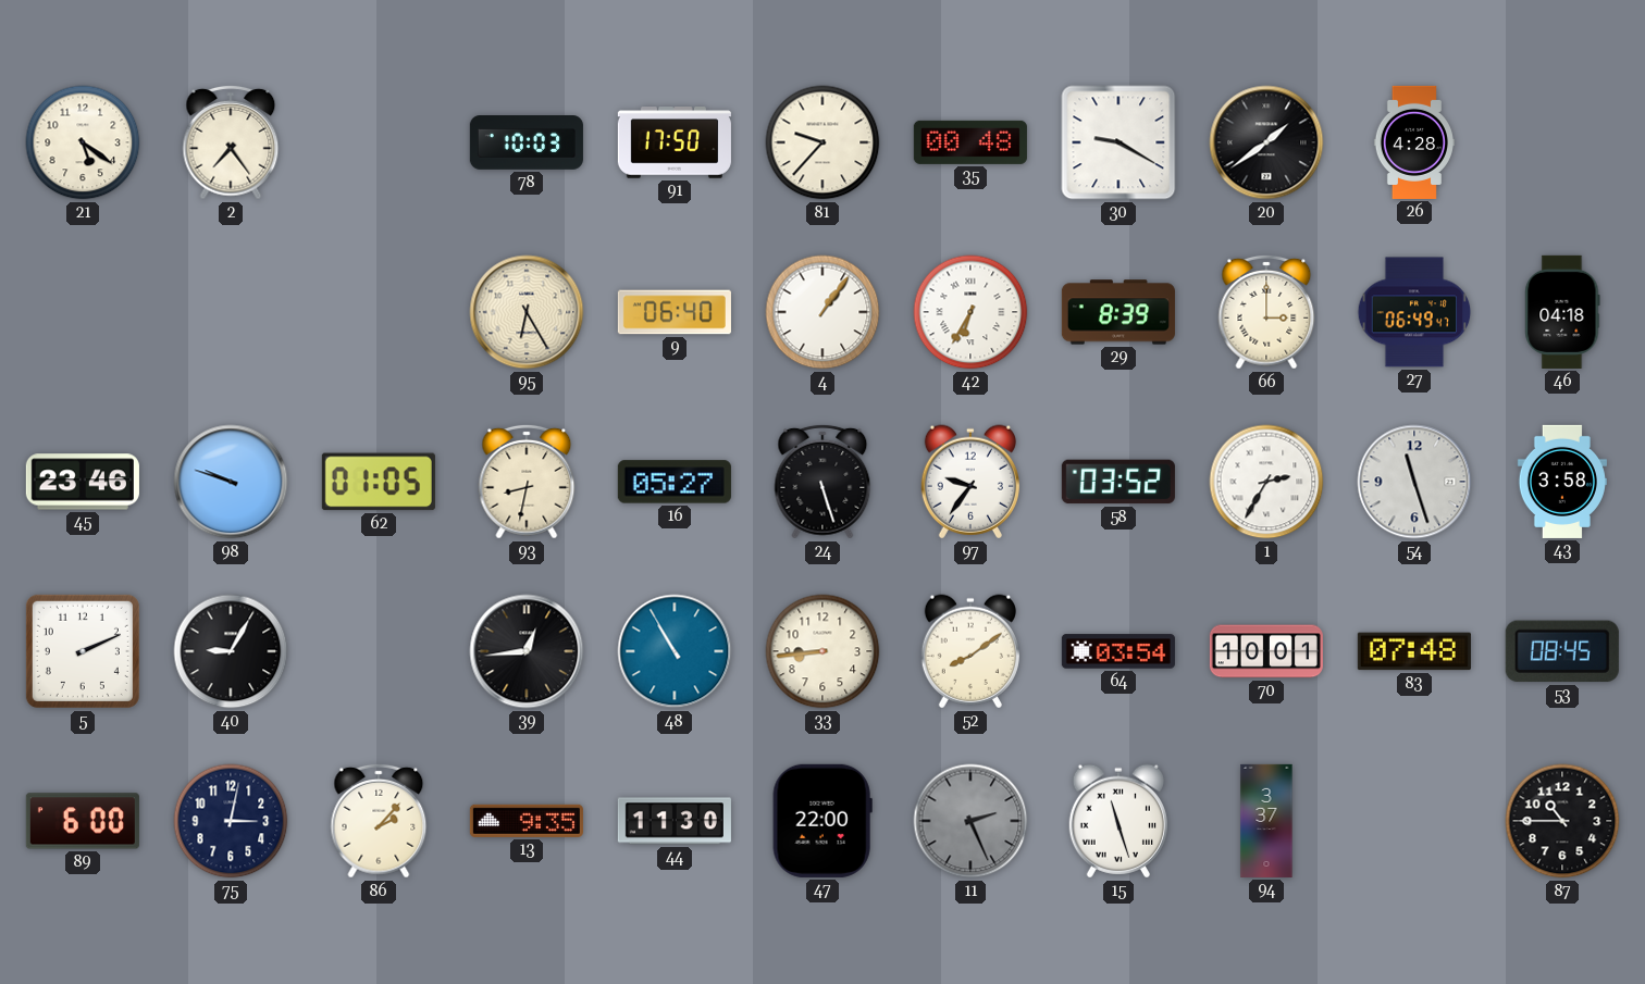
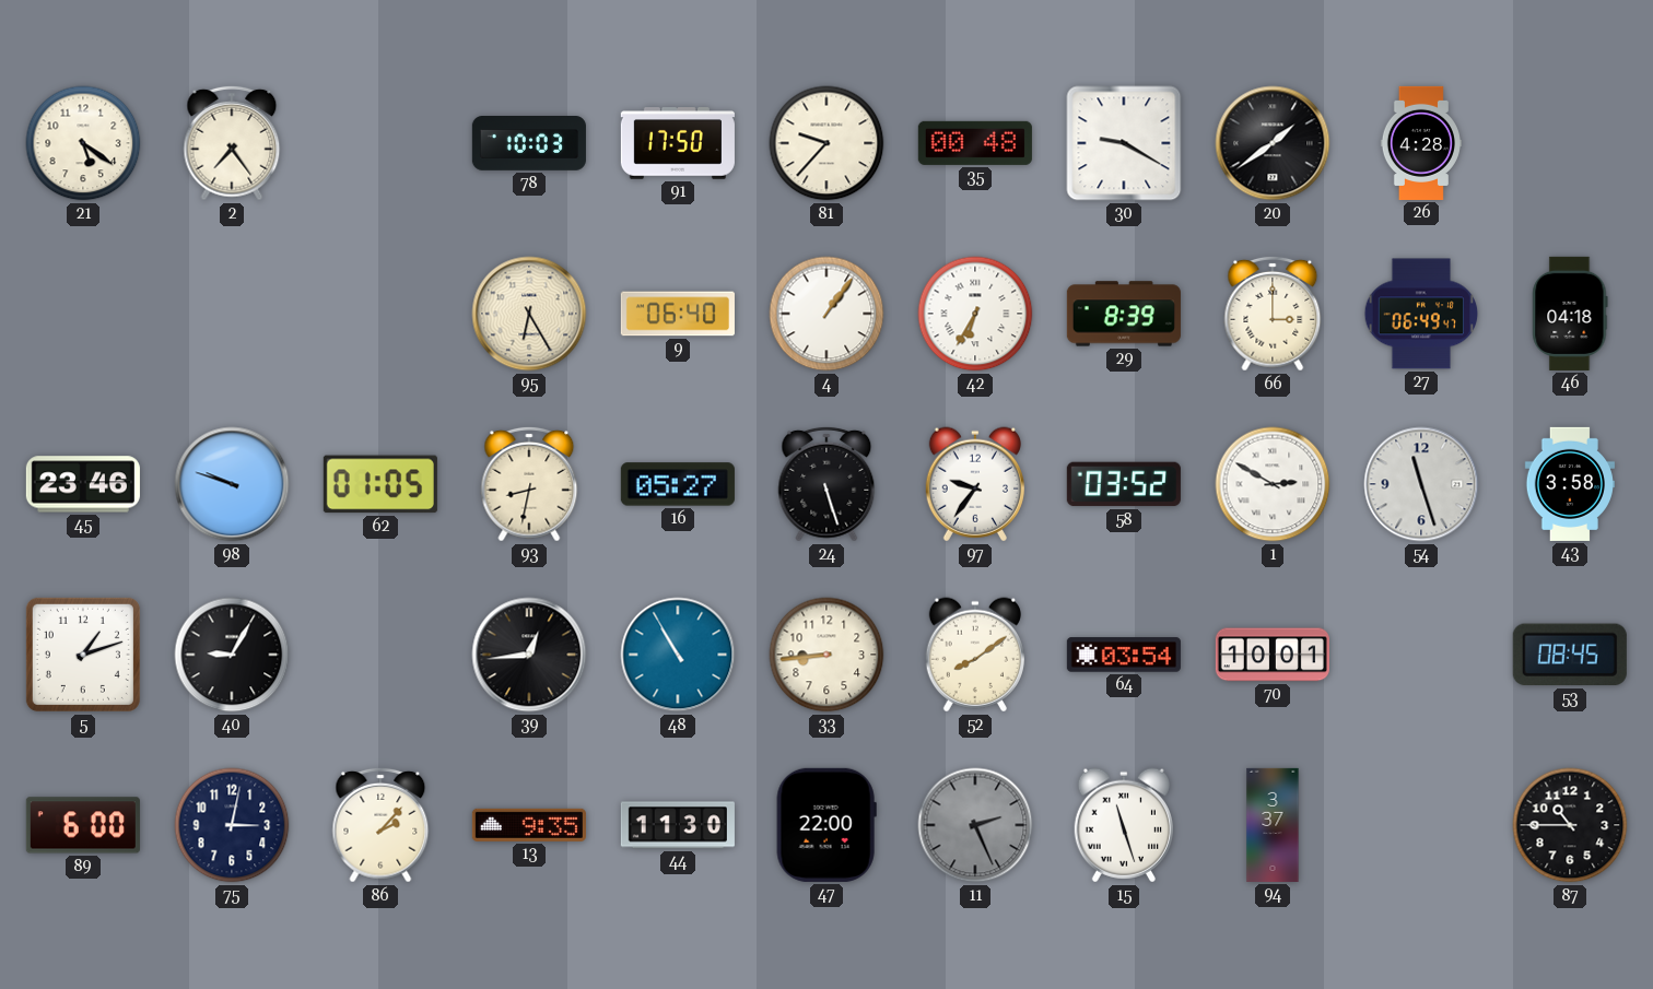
1: 2:35 -> 2:50 (1273, 484)
5: 2:11 -> 1:12 (83, 655)
83: 07:48 -> none (1414, 651)
